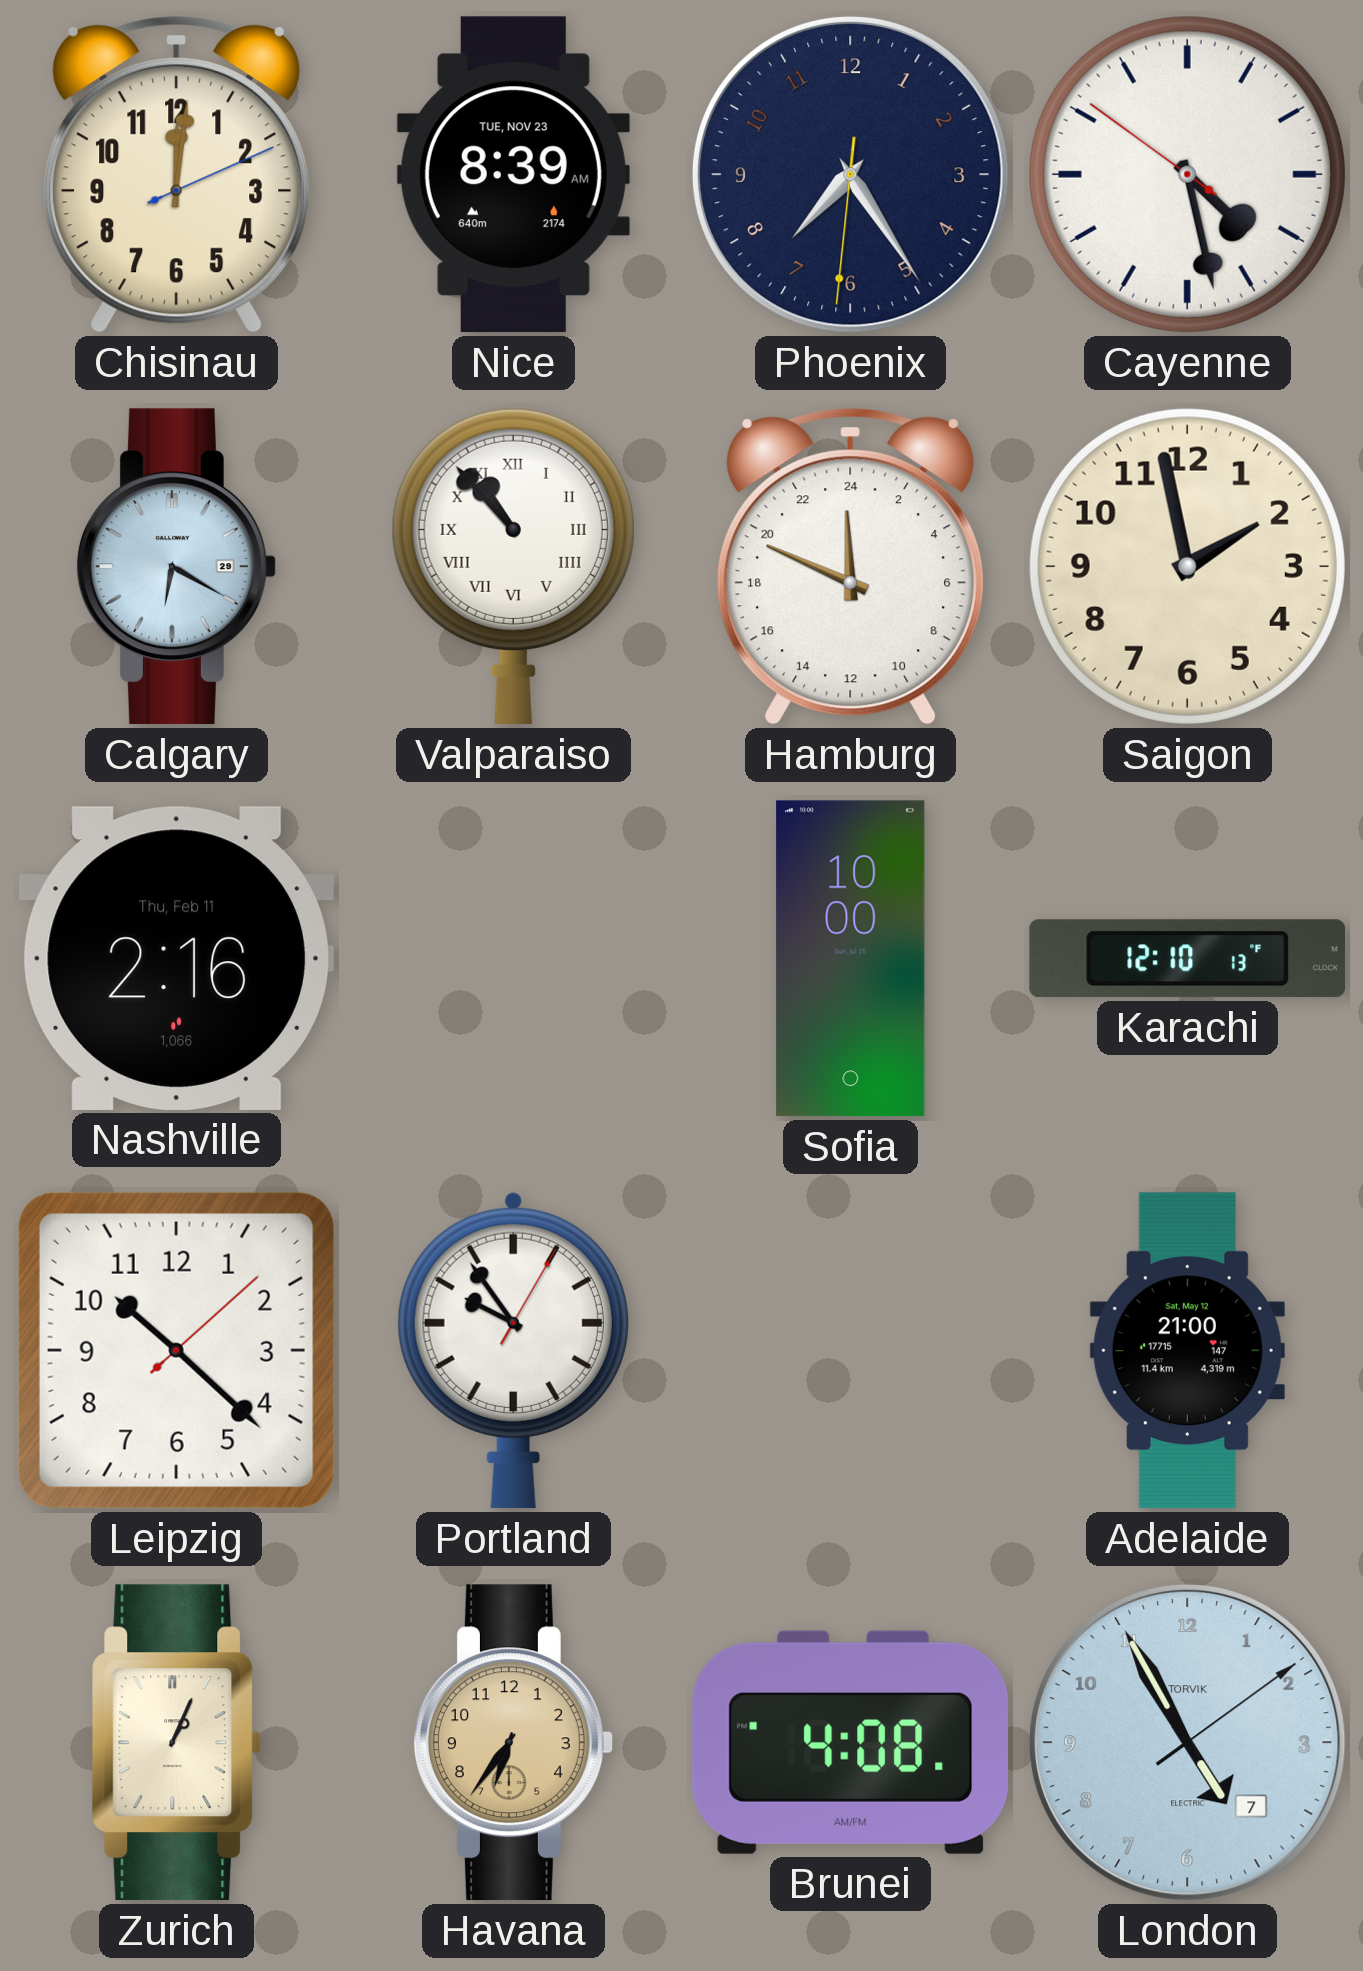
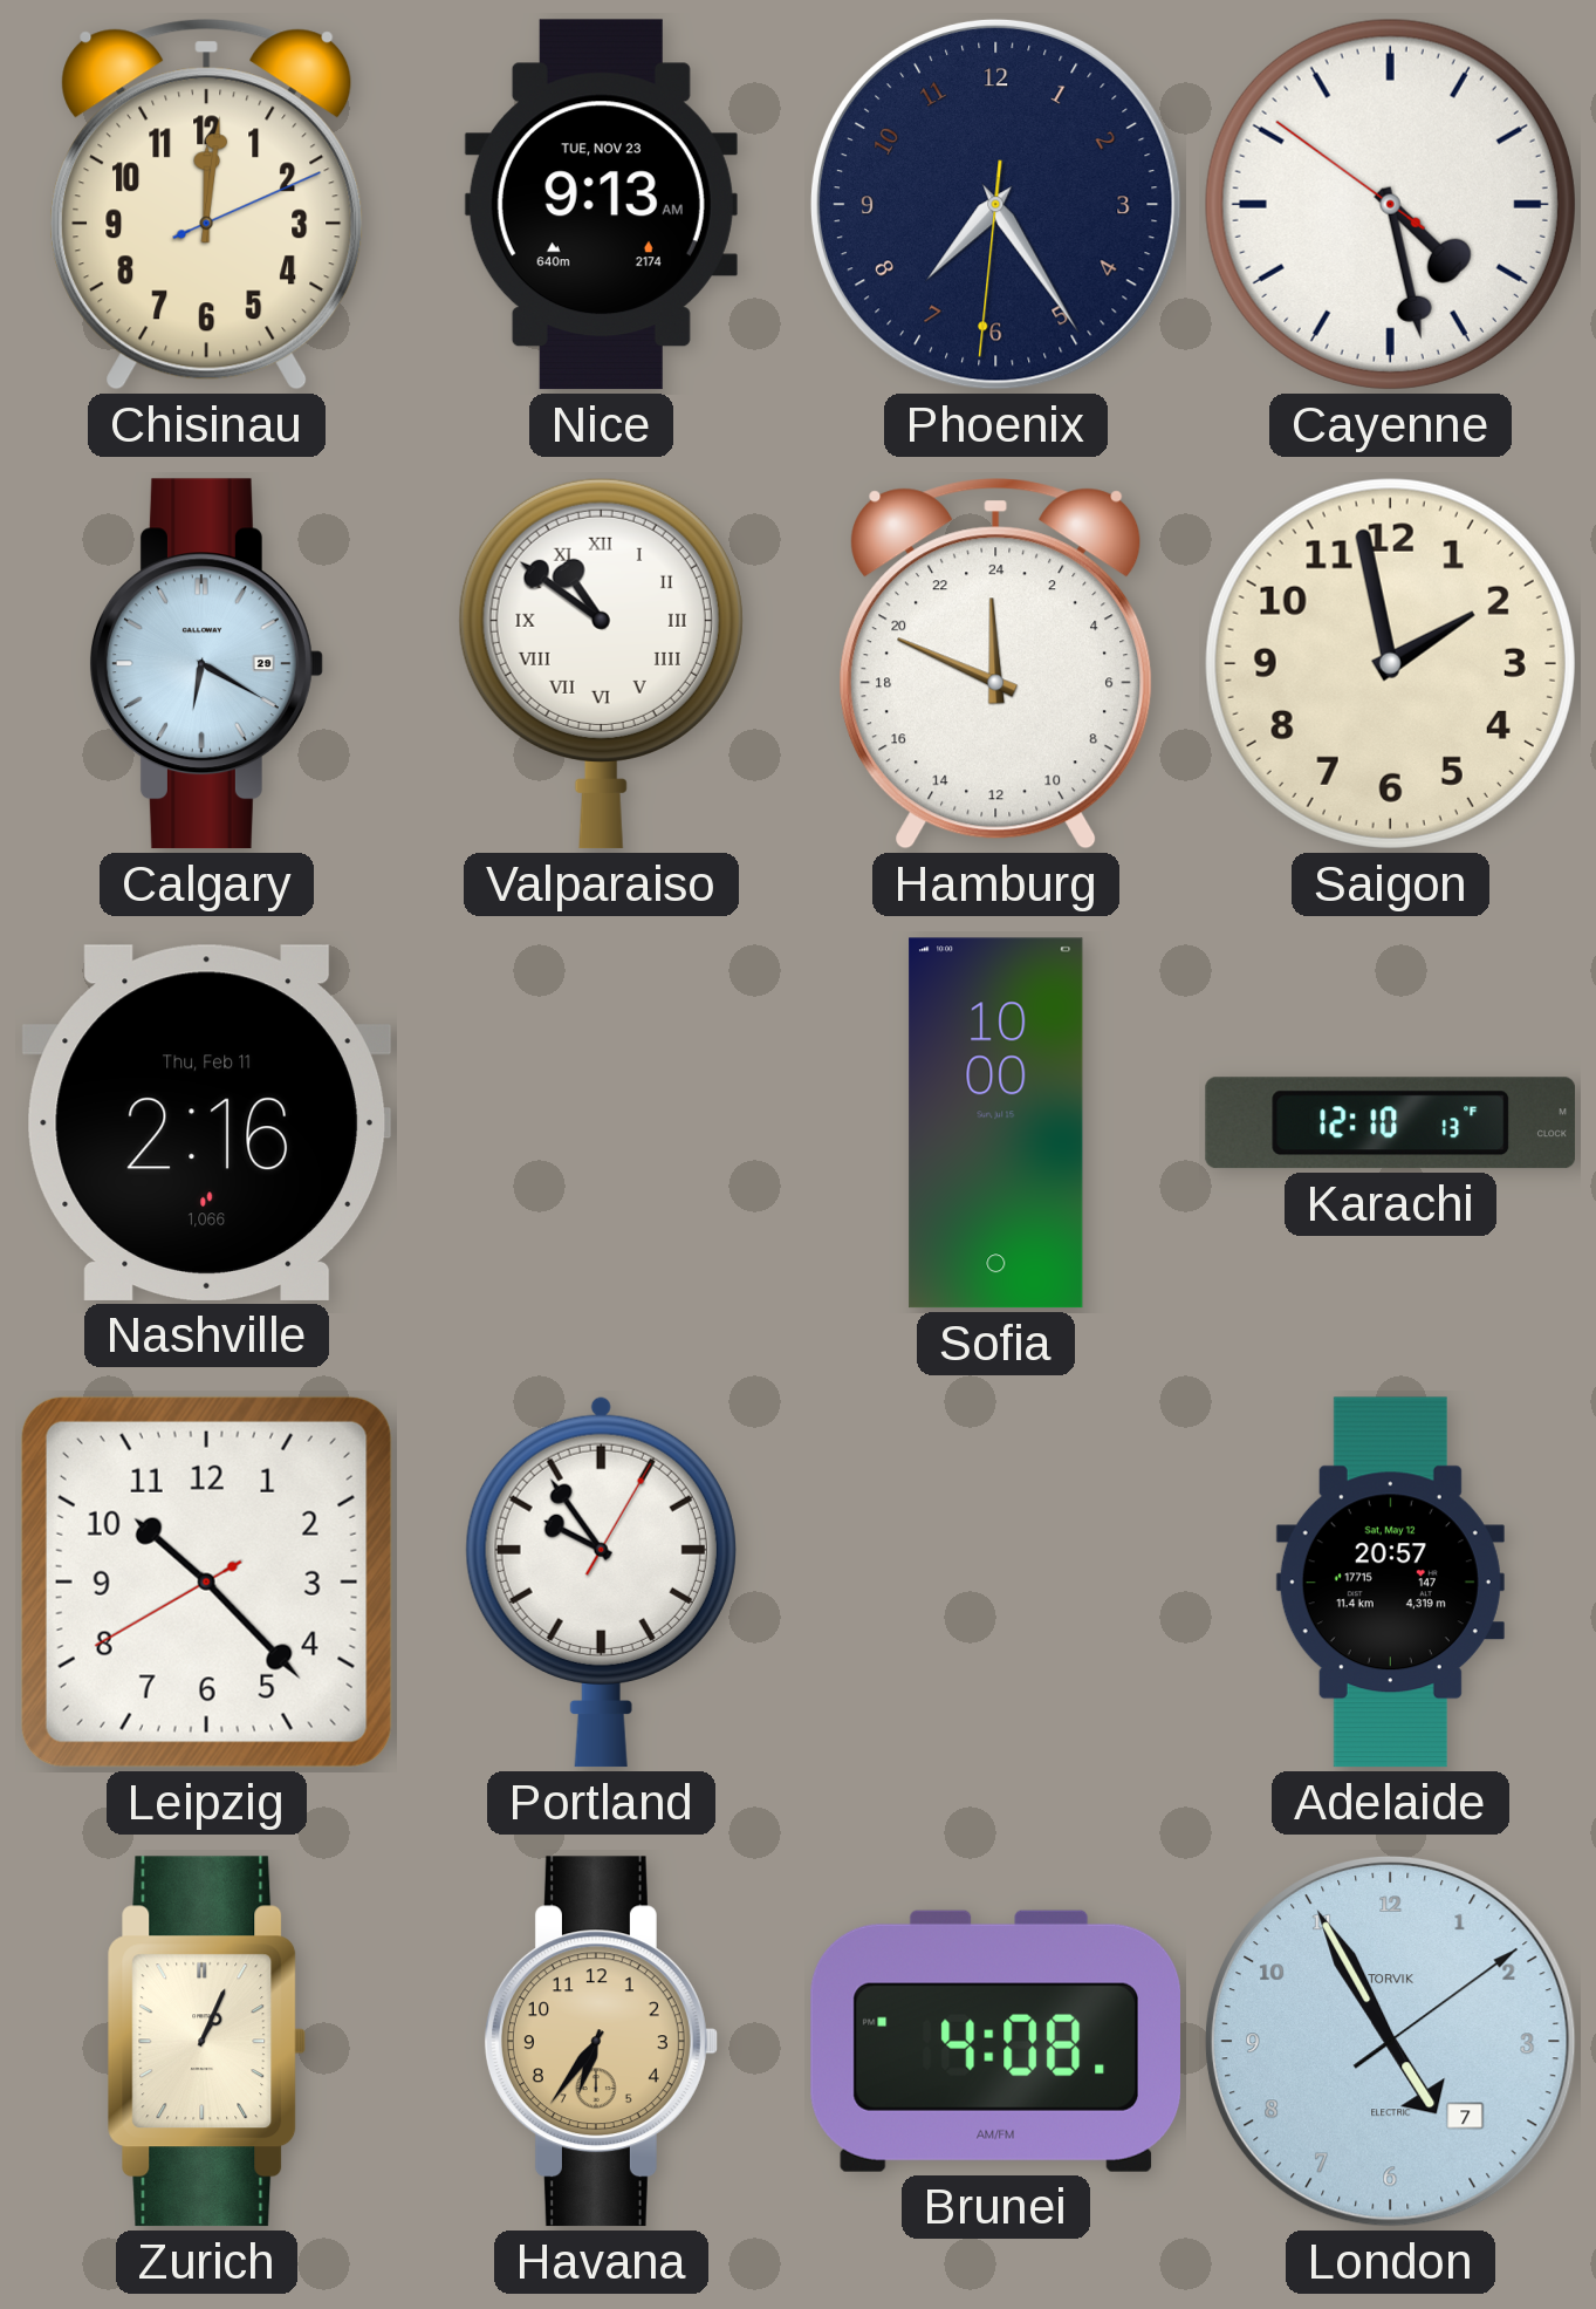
Nice: 8:39 -> 9:13 (601, 205)
Valparaiso: 10:53 -> 10:51 (601, 663)
Leipzig: 10:22:08 -> 10:22:40 (206, 1582)
Adelaide: 21:00 -> 20:57 (1390, 1583)
